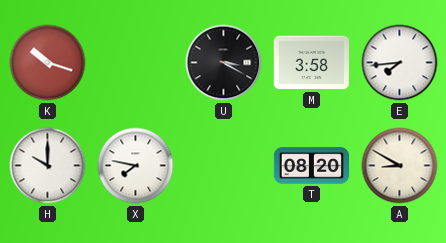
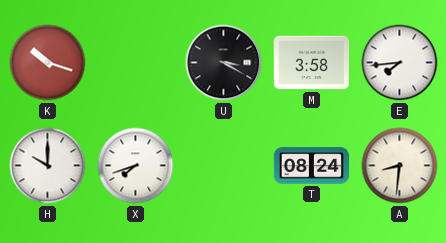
X: 7:47 -> 7:42 (136, 166)
T: 08:20 -> 08:24 (311, 166)
A: 8:50 -> 8:31 (400, 166)
